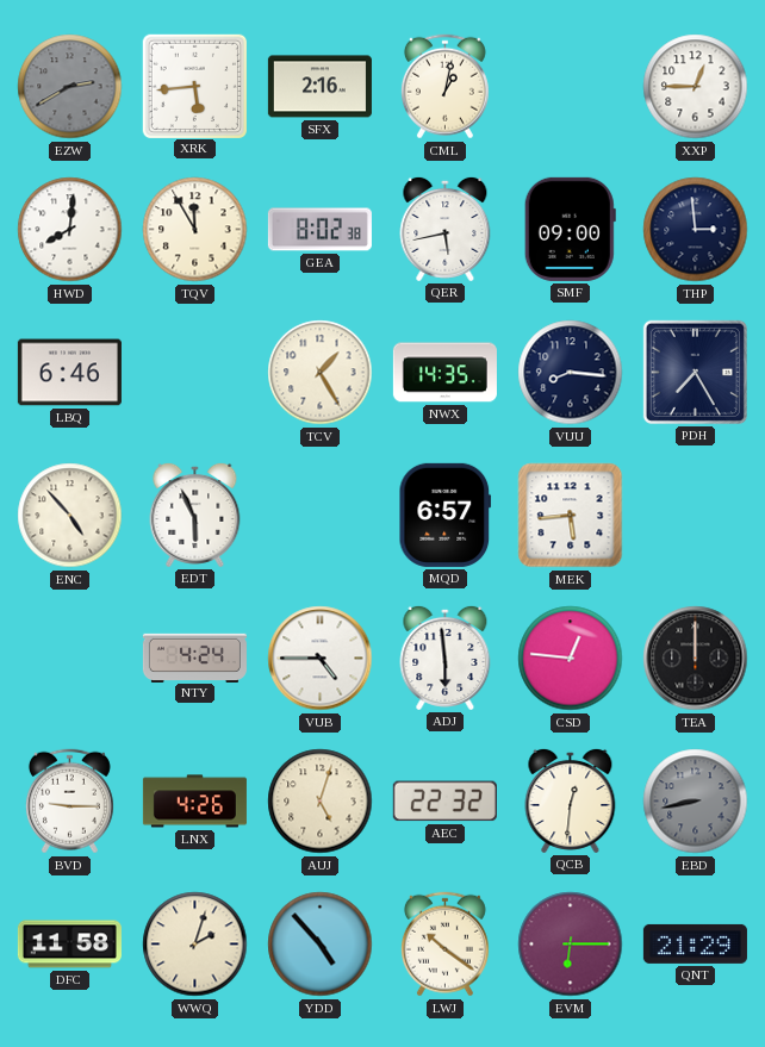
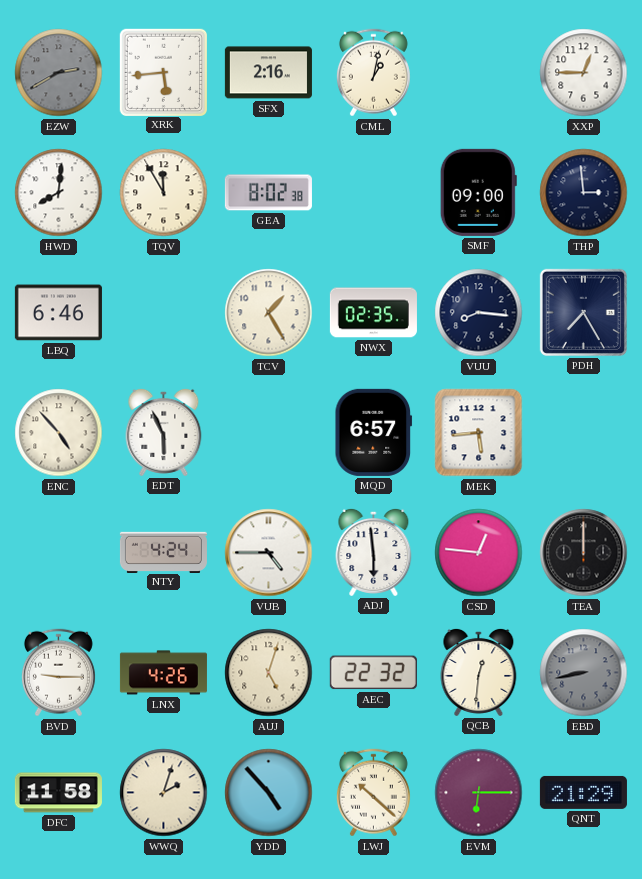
QER: 5:43 -> none (446, 229)
NWX: 14:35 -> 02:35 (373, 313)
LWJ: 10:21 -> 10:22 (373, 793)
